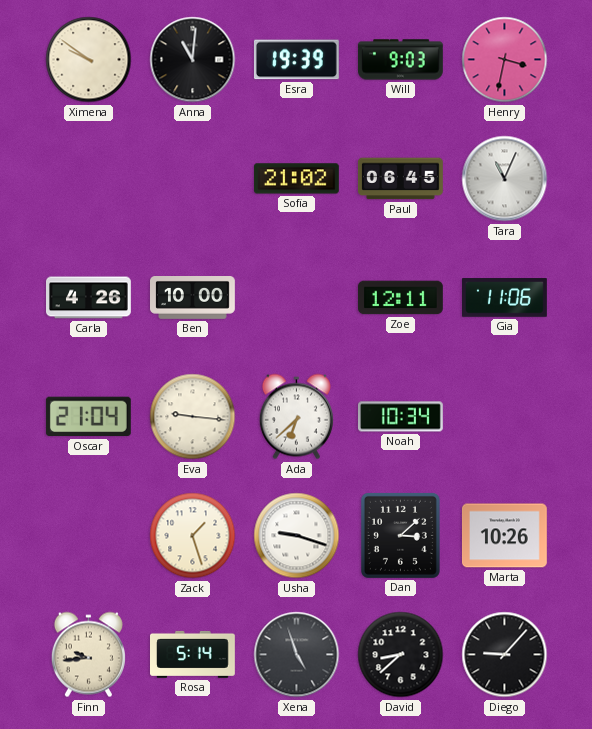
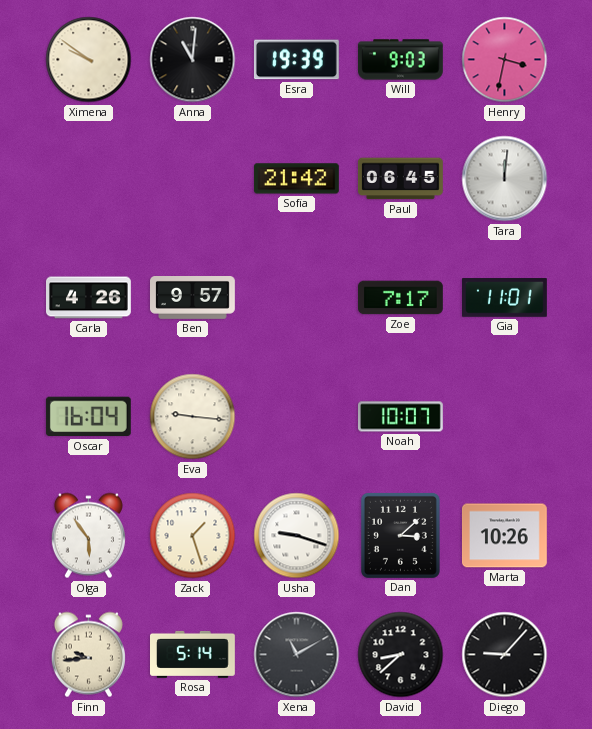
Sofia: 21:02 -> 21:42 (296, 179)
Tara: 11:04 -> 12:01 (505, 179)
Ben: 10:00 -> 9:57 (193, 298)
Zoe: 12:11 -> 7:17 (401, 298)
Gia: 11:06 -> 11:01 (505, 298)
Oscar: 21:04 -> 16:04 (88, 417)
Ada: 6:38 -> none (296, 417)
Noah: 10:34 -> 10:07 (401, 417)
Olga: none -> 5:54 (88, 536)
Xena: 4:57 -> 11:10 (297, 655)
